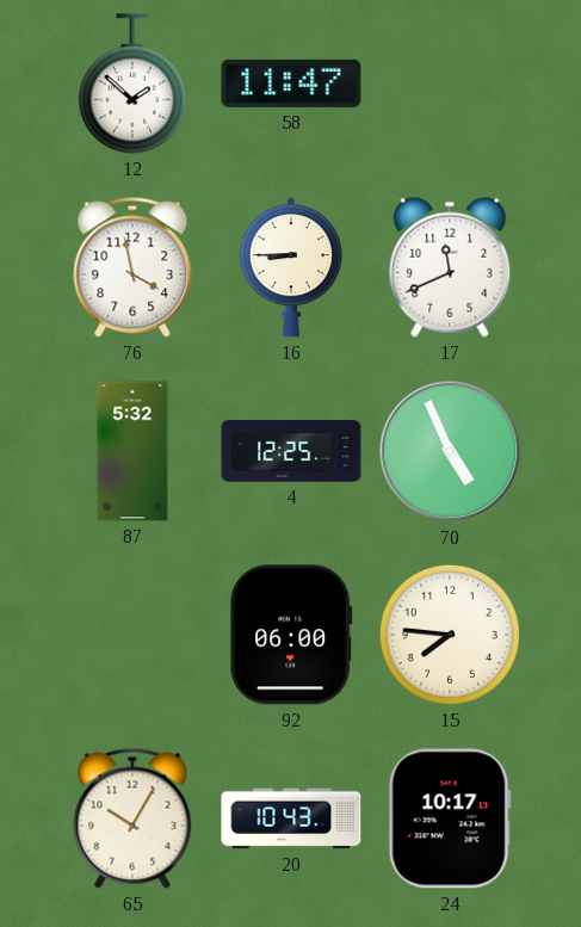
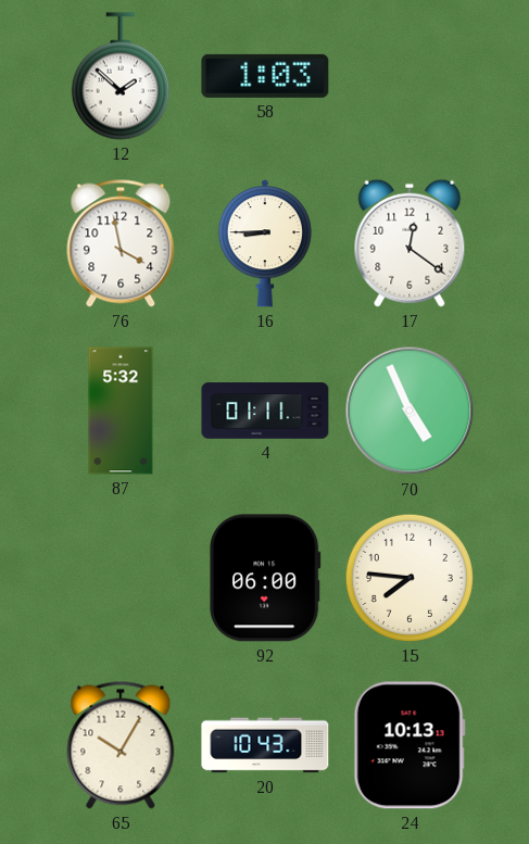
58: 11:47 -> 1:03 (265, 76)
17: 11:41 -> 12:21 (410, 243)
4: 12:25 -> 01:11 (265, 411)
24: 10:17 -> 10:13 (410, 745)
